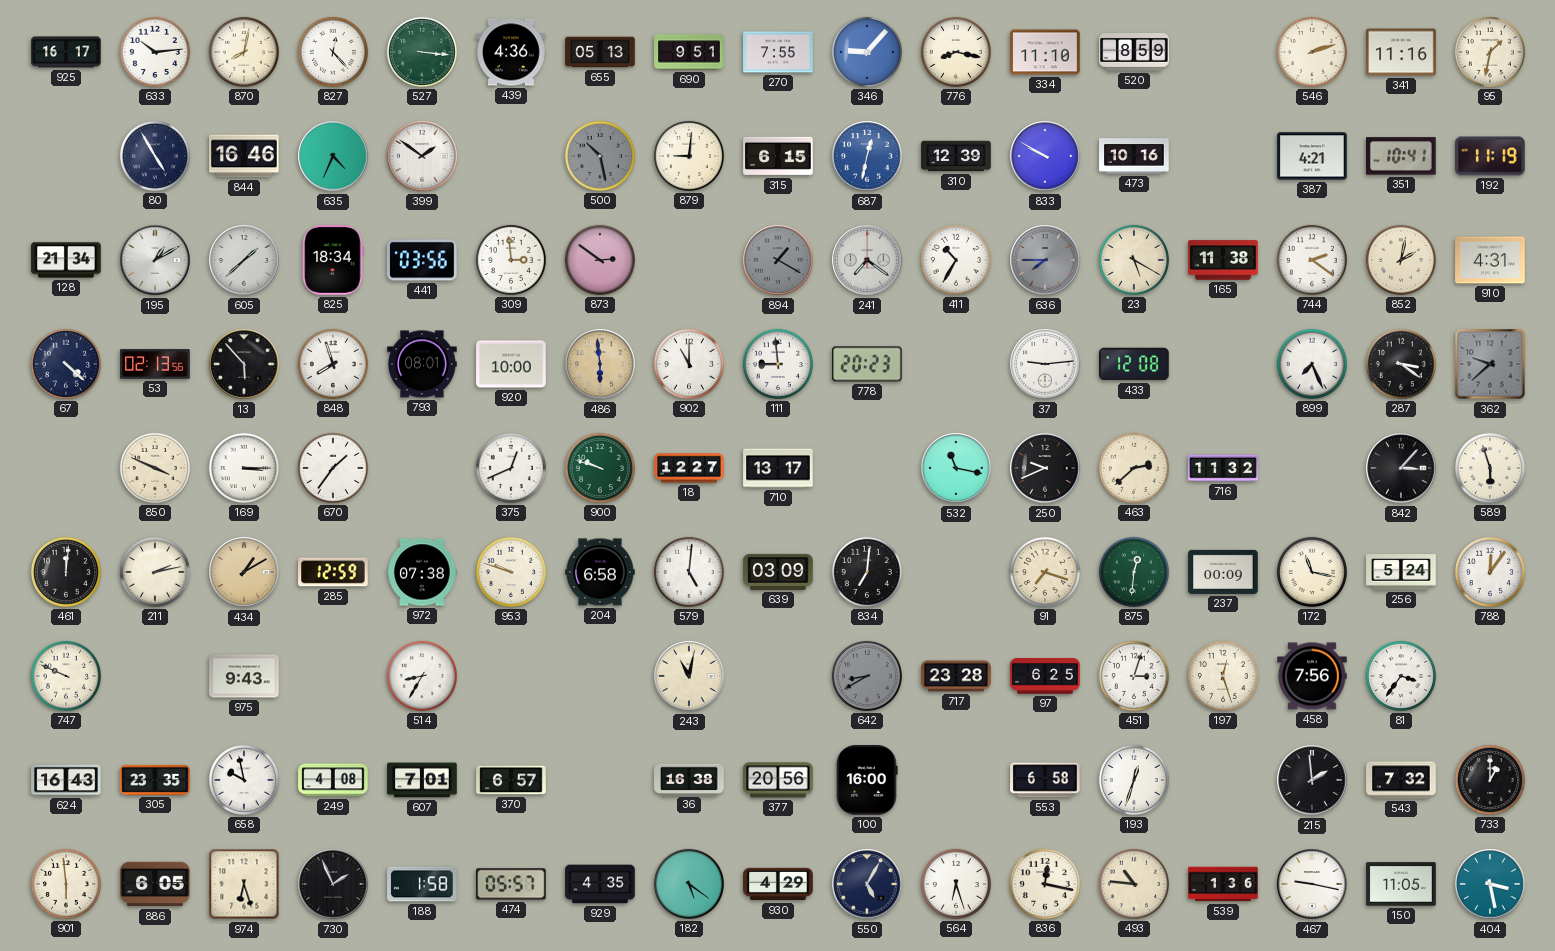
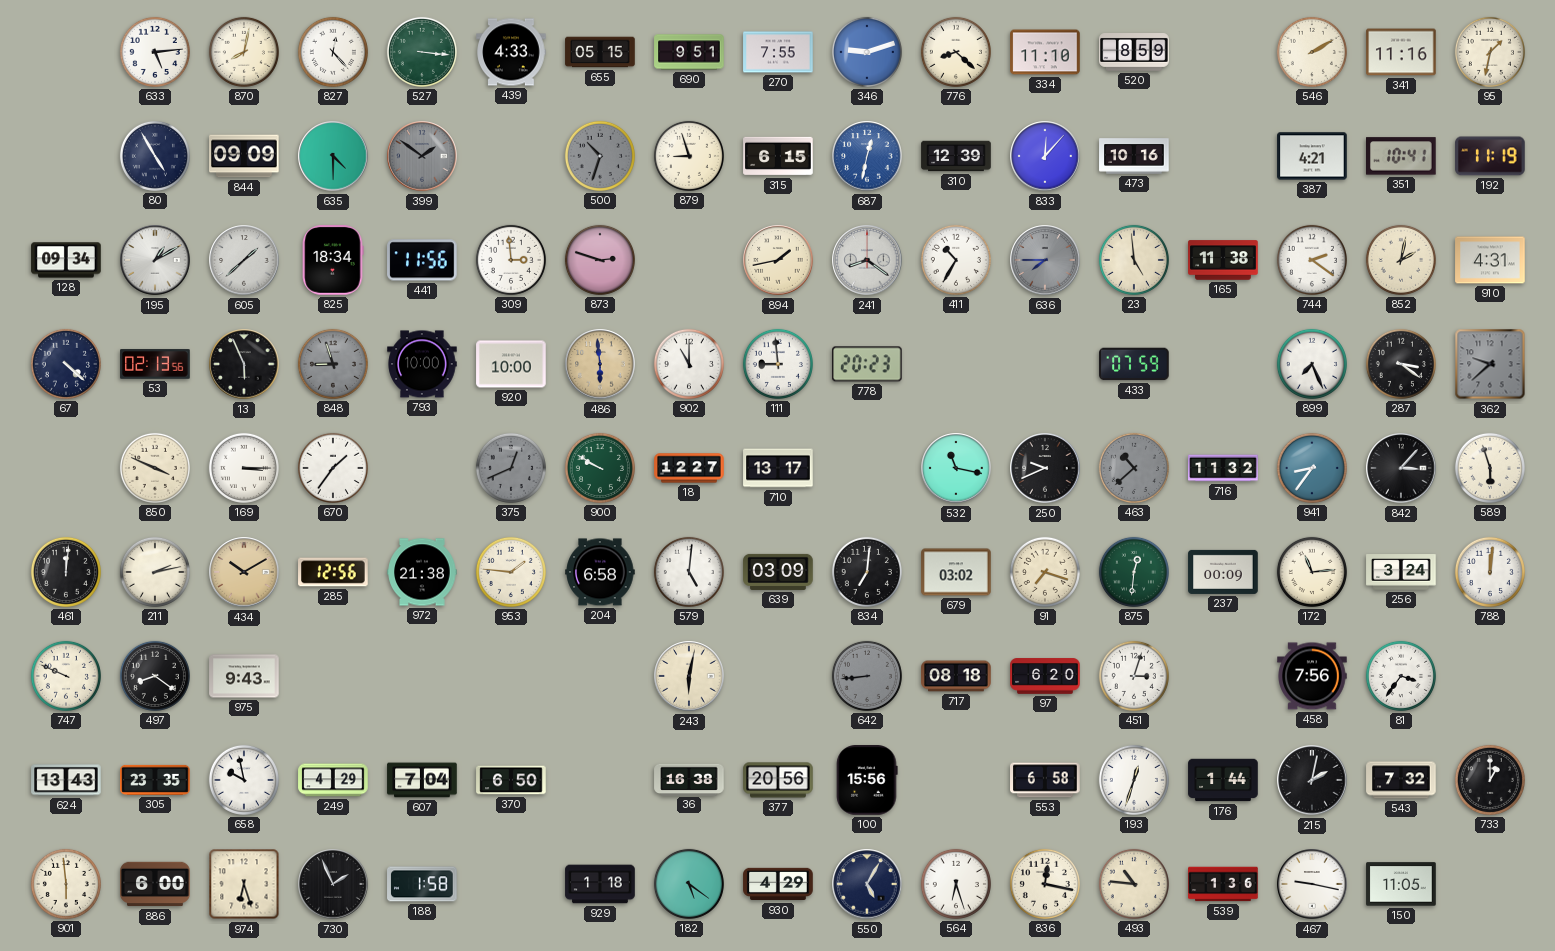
925: 16:17 -> none (66, 52)
633: 10:14 -> 5:14 (155, 52)
439: 4:36 -> 4:33 (511, 52)
655: 05:13 -> 05:15 (600, 52)
346: 9:07 -> 9:12 (867, 52)
776: 8:17 -> 8:22 (956, 52)
546: 2:12 -> 2:10 (1312, 52)
844: 16:46 -> 09:09 (244, 156)
635: 4:34 -> 4:30 (333, 156)
399 dial: white -> grey (422, 156)
500: 10:28 -> 10:33 (600, 156)
879: 9:01 -> 8:57 (689, 156)
833: 9:50 -> 12:07 (1045, 156)
128: 21:34 -> 09:34 (66, 260)
441: 03:56 -> 11:56 (422, 260)
873: 2:51 -> 2:48 (600, 260)
894: 1:20 -> 1:43 (778, 260)
894 dial: grey -> cream (778, 260)
241: 7:21 -> 8:21 (867, 260)
23: 5:20 -> 4:59 (1134, 260)
13: 5:53 -> 5:56 (244, 364)
848: 7:57 -> 8:57 (333, 364)
848 dial: white -> grey (333, 364)
793: 08:01 -> 10:00 (422, 364)
37: 9:14 -> none (1045, 364)
433: 12:08 -> 07:59 (1134, 364)
375 dial: white -> grey (511, 468)
900: 9:48 -> 9:50 (600, 468)
463: 2:38 -> 10:38 (1134, 468)
463 dial: cream -> grey (1134, 468)
941: none -> 8:36 (1312, 468)
434: 1:10 -> 10:10 (244, 572)
285: 12:59 -> 12:56 (333, 572)
972: 07:38 -> 21:38 (422, 572)
953: 9:48 -> 1:46 (511, 572)
679: none -> 03:02 (956, 572)
172: 11:17 -> 11:14 (1312, 572)
256: 5:24 -> 3:24 (1401, 572)
788: 12:06 -> 12:01 (1490, 572)
497: none -> 8:21 (155, 676)
514: 8:35 -> none (422, 676)
243: 11:02 -> 6:02 (689, 676)
642: 8:40 -> 8:44 (867, 676)
717: 23:28 -> 08:18 (956, 676)
97: 6:25 -> 6:20 (1045, 676)
197: 12:27 -> none (1223, 676)
624: 16:43 -> 13:43 (66, 780)
249: 4:08 -> 4:29 (333, 780)
607: 7:01 -> 7:04 (422, 780)
370: 6:57 -> 6:50 (511, 780)
100: 16:00 -> 15:56 (867, 780)
176: none -> 1:44 (1223, 780)
215: 1:59 -> 2:02 (1312, 780)
886: 6:05 -> 6:00 (155, 884)
474: 05:57 -> none (511, 884)
929: 4:35 -> 1:18 (600, 884)
404: 3:28 -> none (1490, 884)
